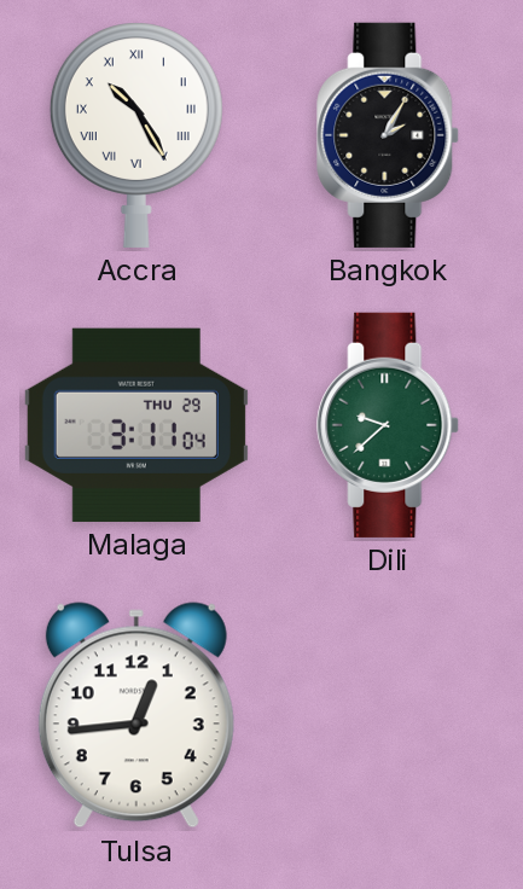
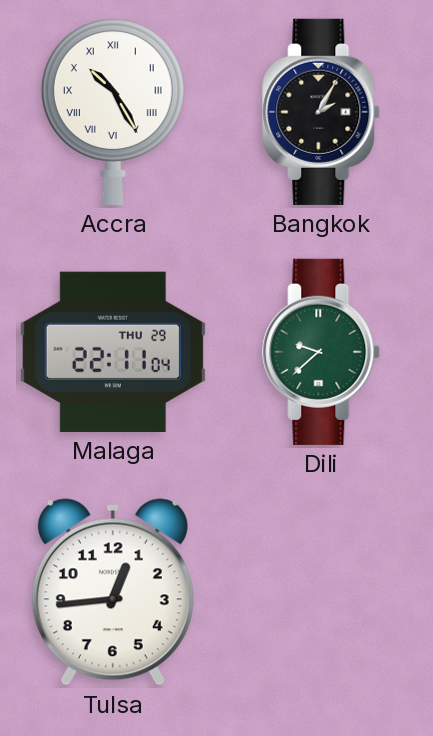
Malaga: 3:11 -> 22:11 (113, 352)
